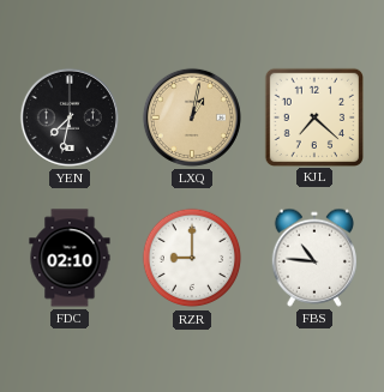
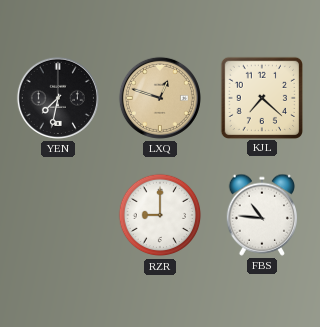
LXQ: 1:02 -> 12:48 (160, 98)
FDC: 02:10 -> none (70, 258)
